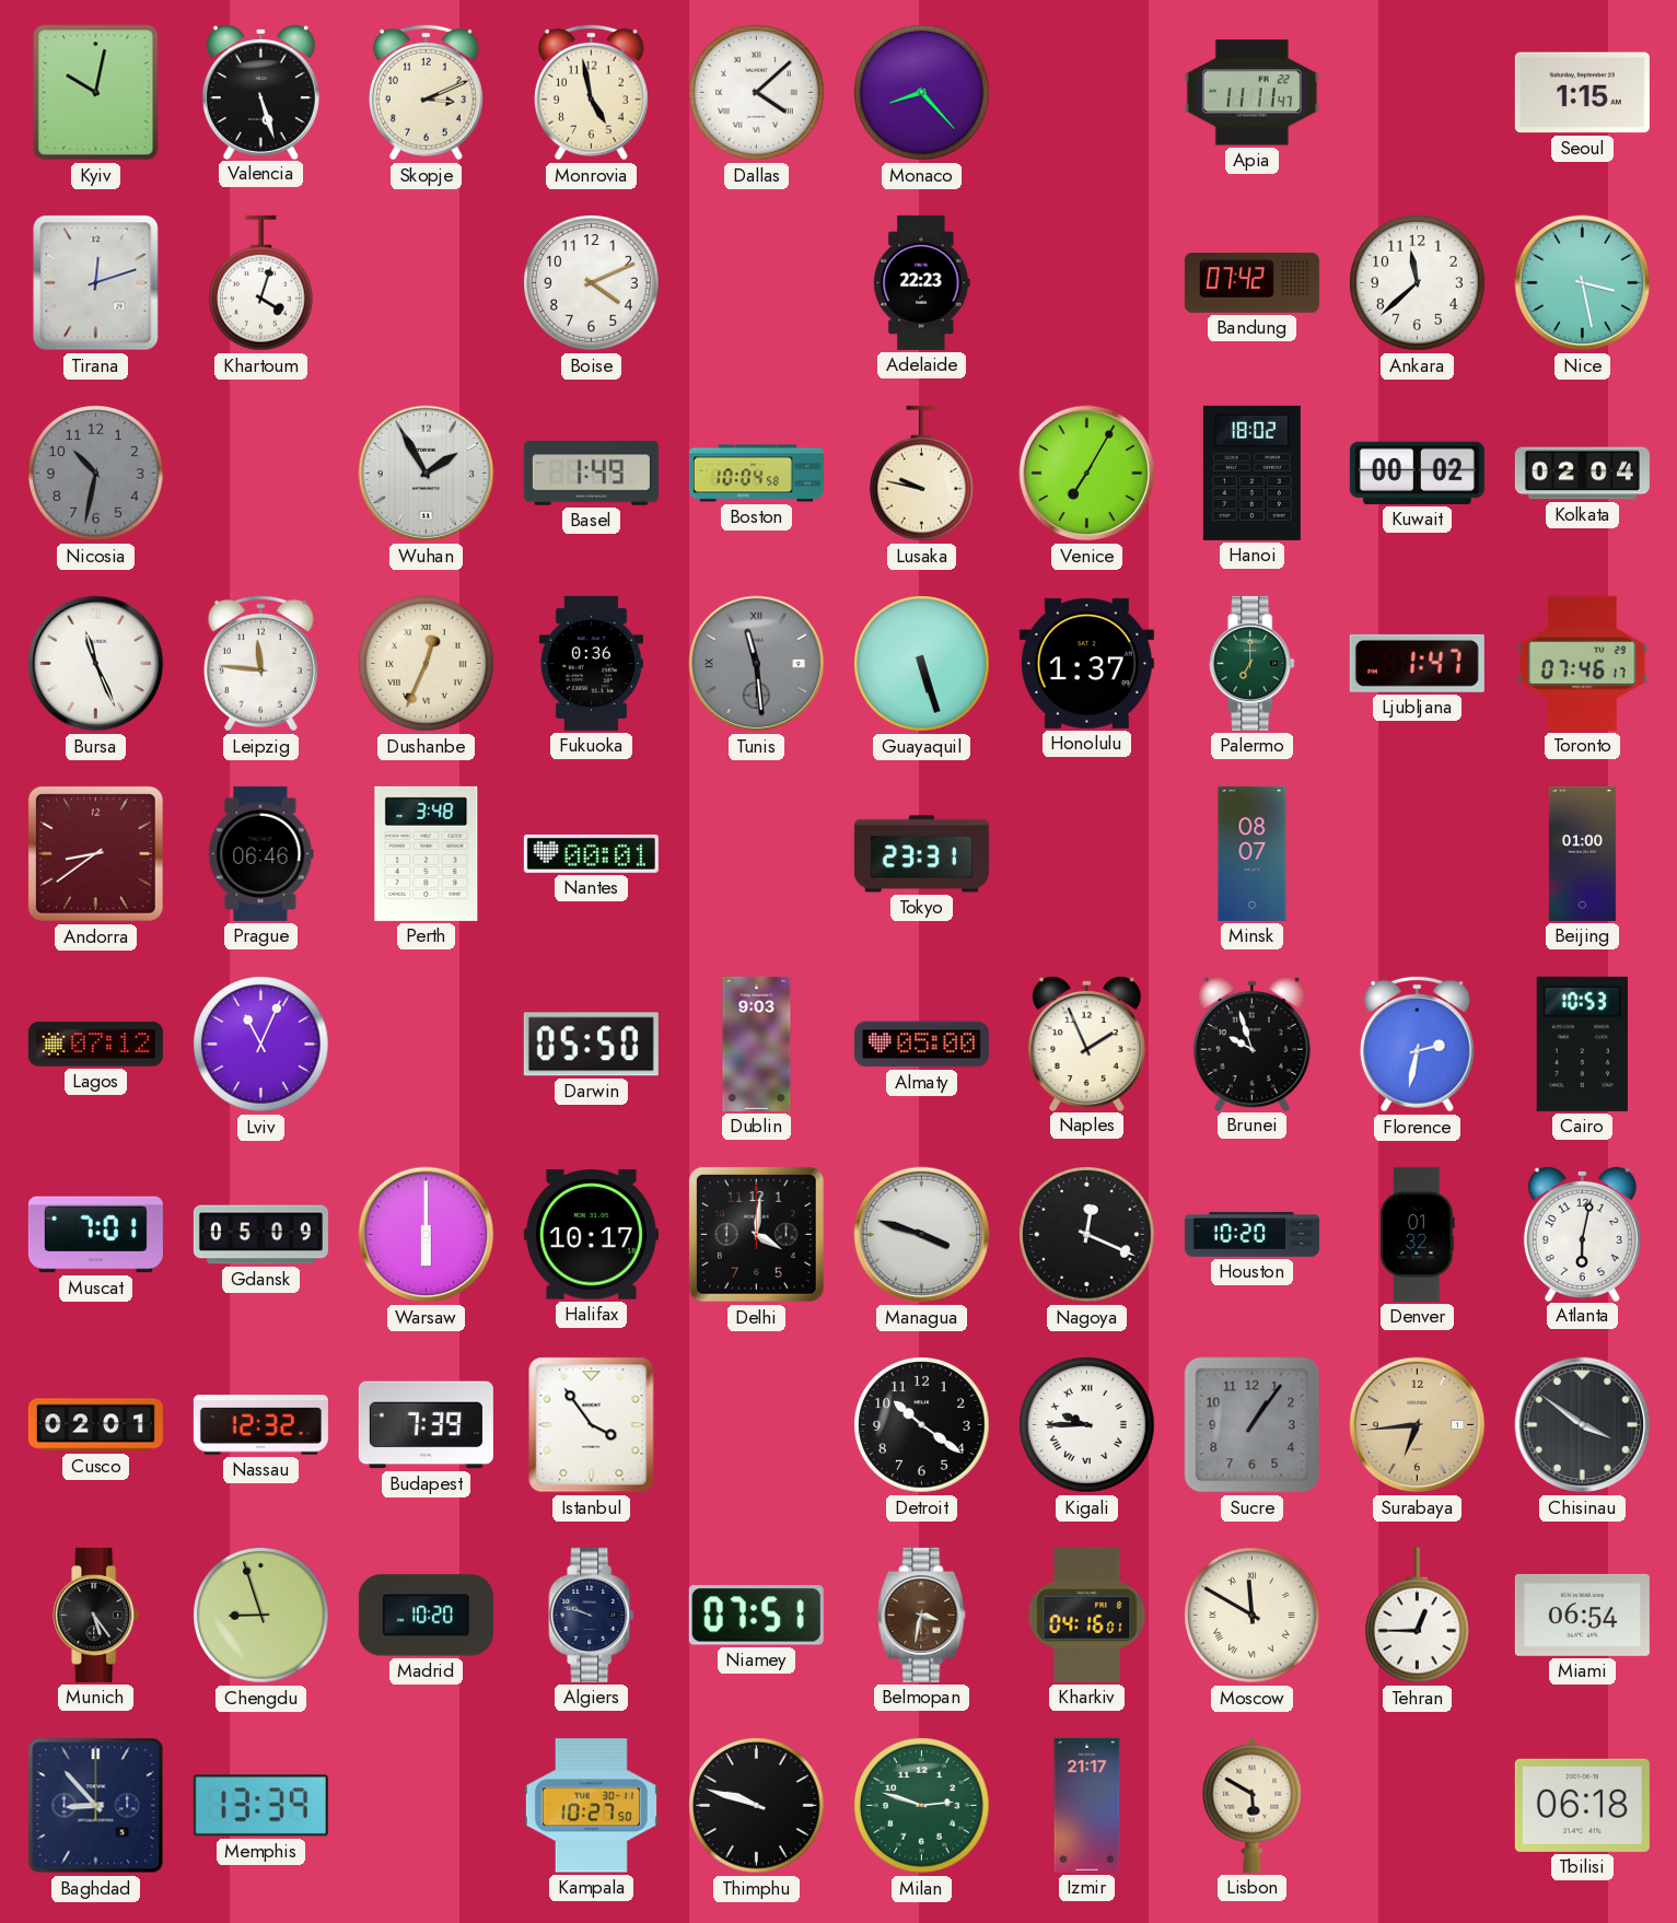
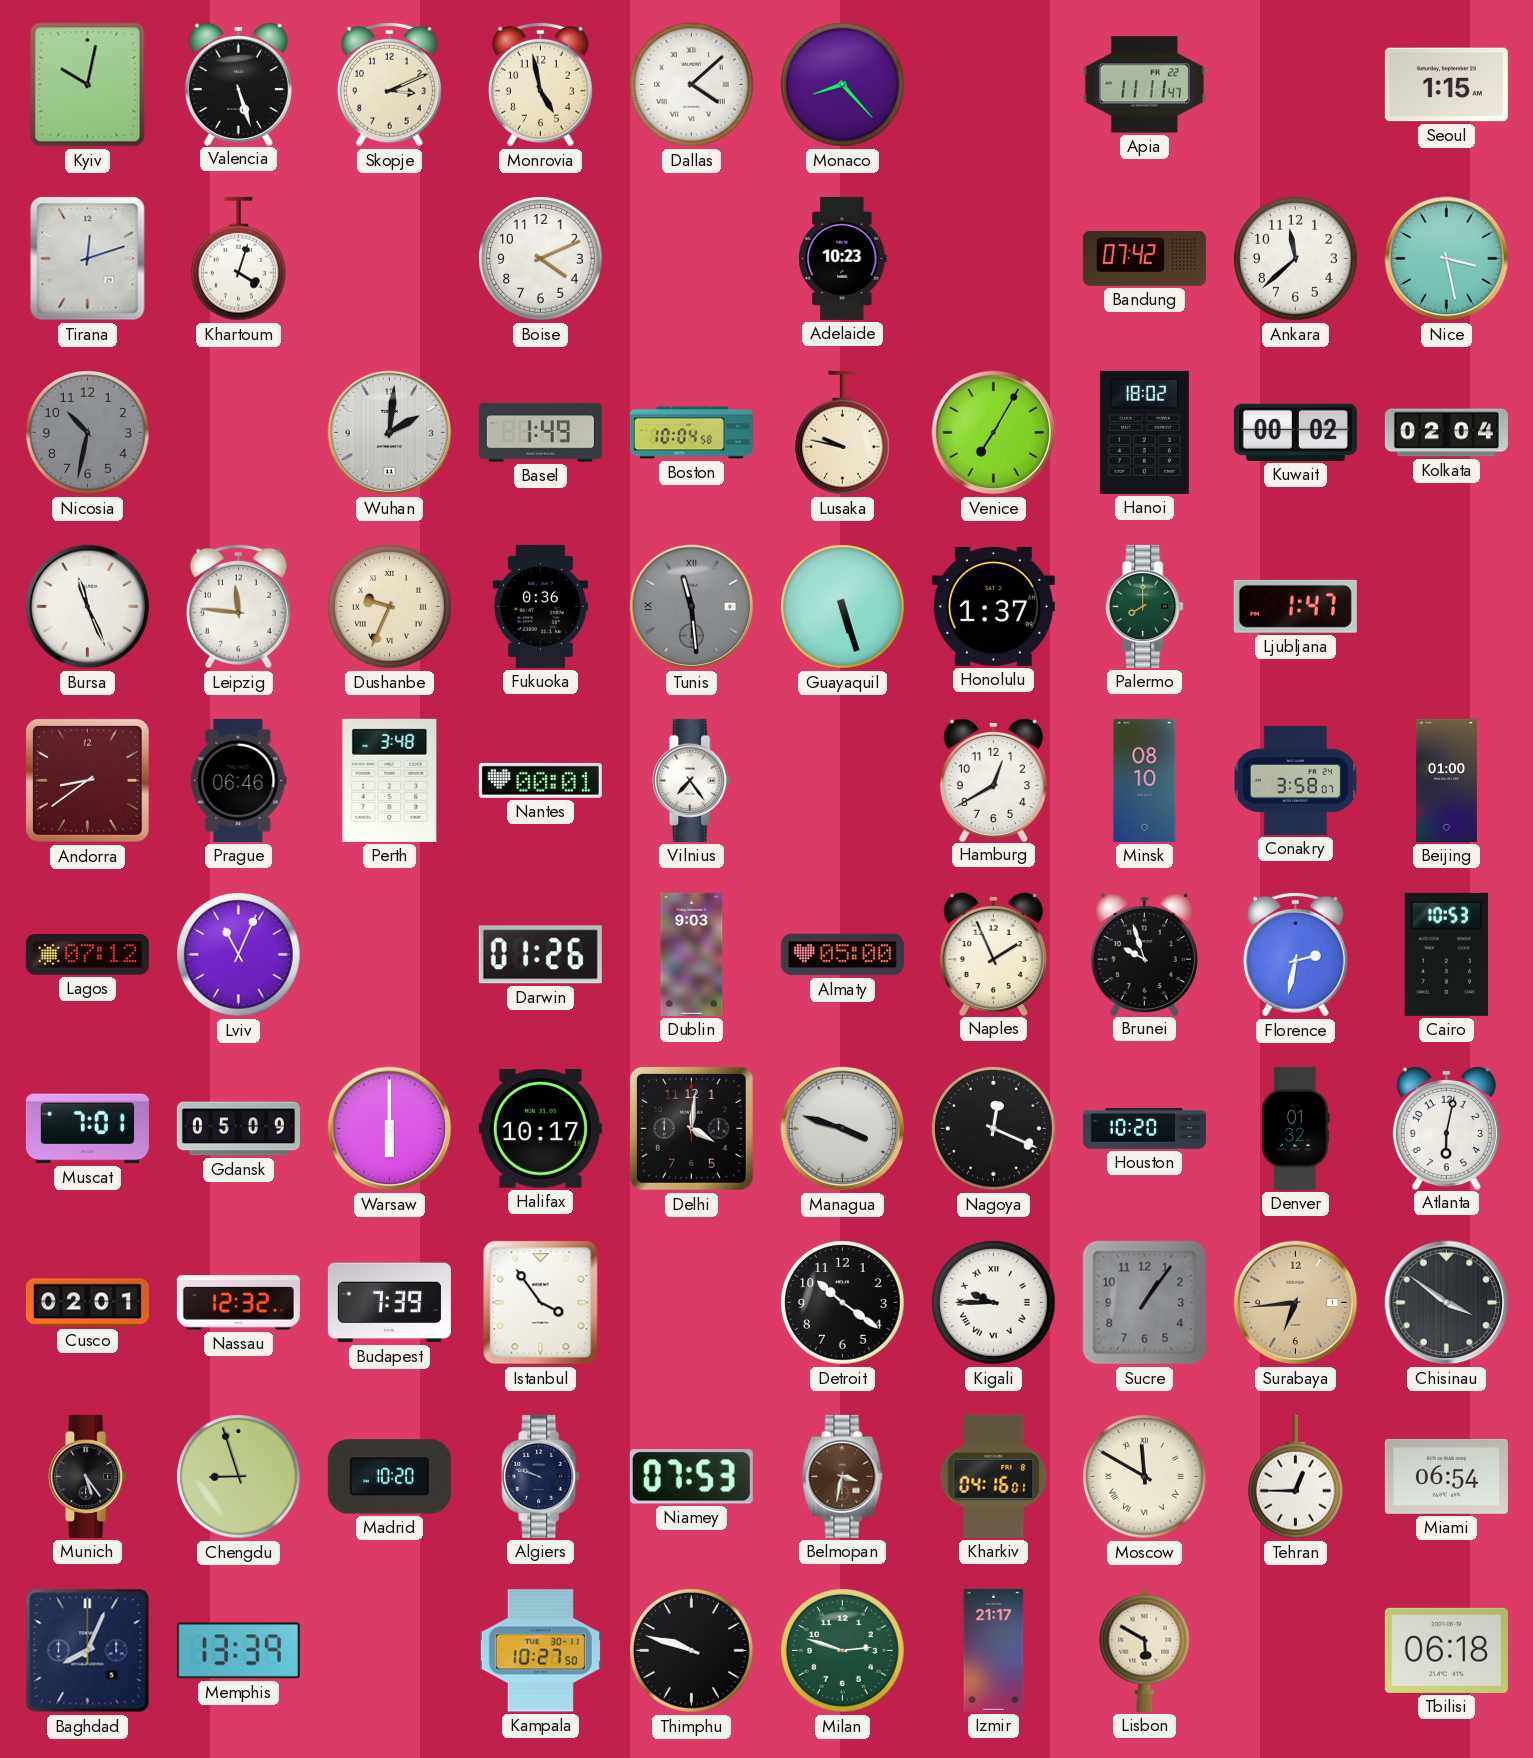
Adelaide: 22:23 -> 10:23 (843, 258)
Wuhan: 1:55 -> 2:01 (390, 433)
Dushanbe: 12:34 -> 9:34 (390, 607)
Palermo: 7:00 -> 8:00 (1145, 606)
Toronto: 07:46 -> none (1583, 663)
Vilnius: none -> 7:24 (692, 780)
Tokyo: 23:31 -> none (921, 854)
Hamburg: none -> 12:40 (993, 779)
Minsk: 08:07 -> 08:10 (1145, 780)
Conakry: none -> 3:58 (1295, 780)
Darwin: 05:50 -> 01:26 (540, 955)
Niamey: 07:51 -> 07:53 (691, 1477)
Baghdad: 8:53 -> 8:04 (88, 1651)
